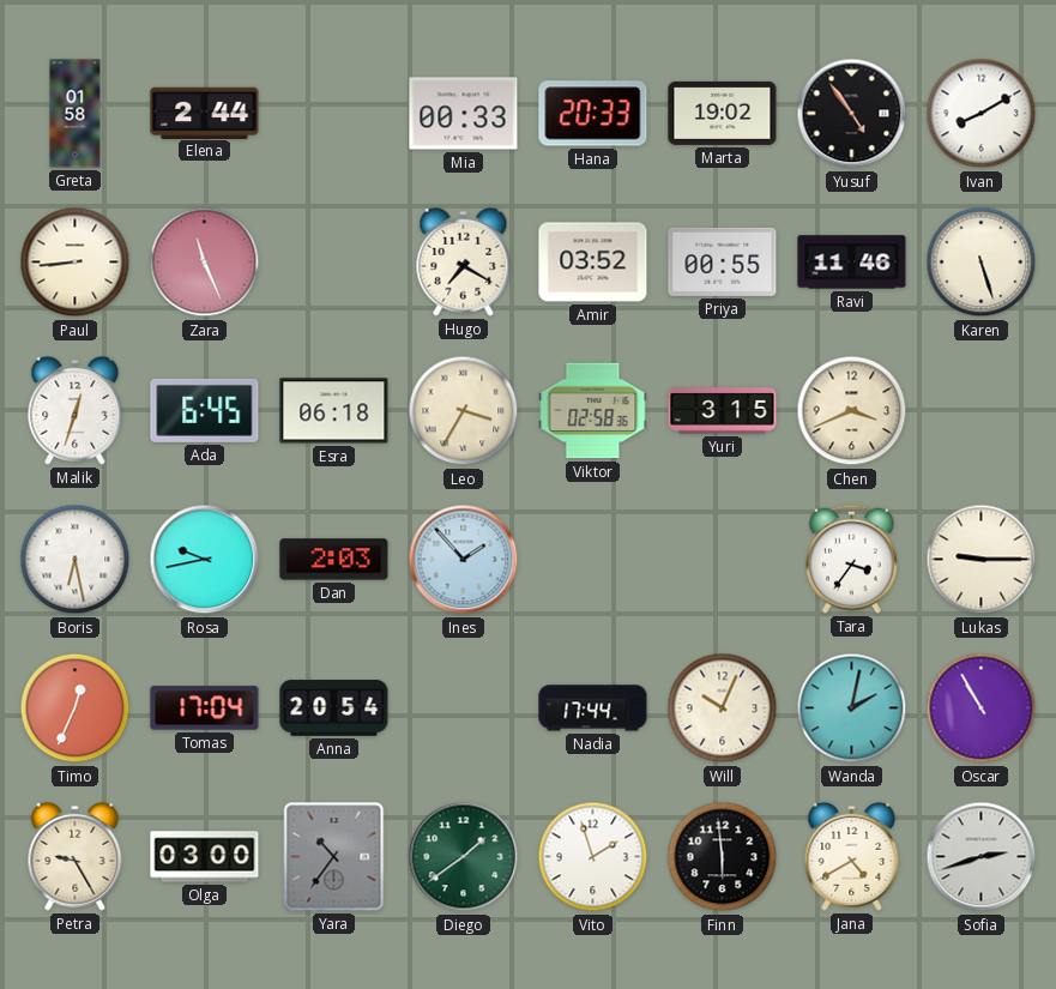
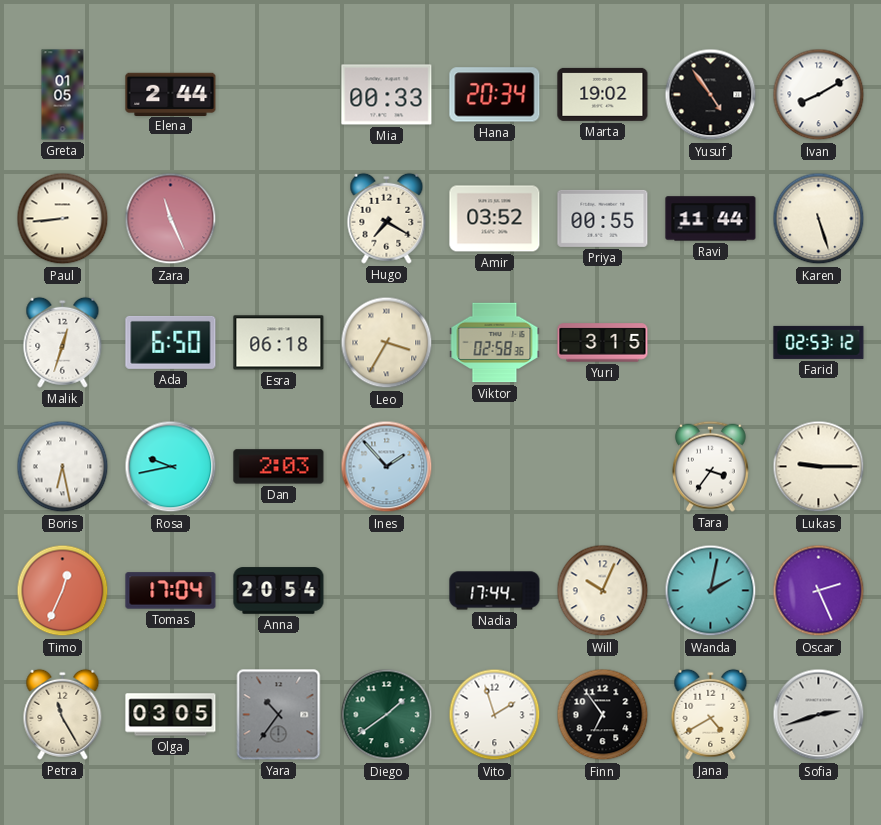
Greta: 01:58 -> 01:05 (63, 95)
Hana: 20:33 -> 20:34 (495, 95)
Ravi: 11:46 -> 11:44 (711, 219)
Ada: 6:45 -> 6:50 (171, 342)
Chen: 3:41 -> none (852, 411)
Farid: none -> 02:53 (819, 342)
Oscar: 10:55 -> 2:26 (819, 591)
Petra: 9:25 -> 11:25 (63, 714)
Olga: 03:00 -> 03:05 (171, 715)
Finn: 5:59 -> 6:54 (603, 715)
